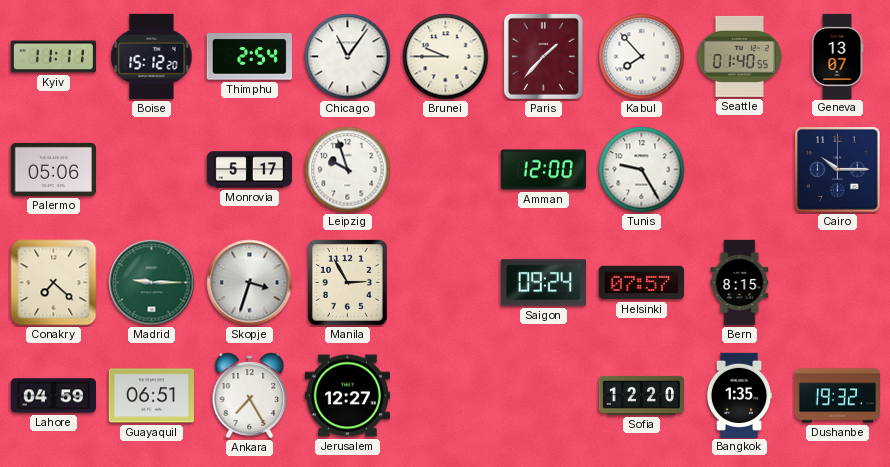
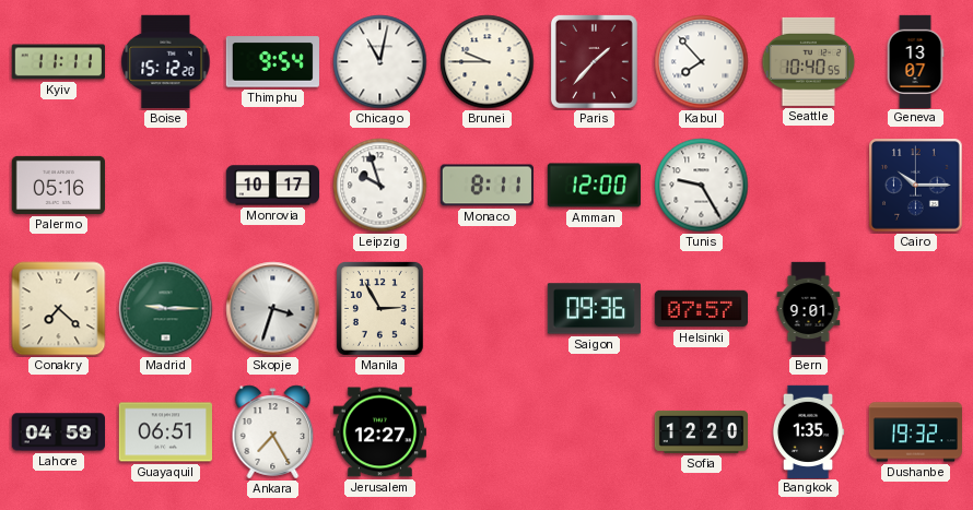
Thimphu: 2:54 -> 9:54 (272, 62)
Chicago: 11:06 -> 11:02 (380, 62)
Seattle: 01:40 -> 10:40 (809, 61)
Palermo: 05:06 -> 05:16 (58, 185)
Monrovia: 5:17 -> 10:17 (272, 186)
Monaco: none -> 8:11 (486, 186)
Saigon: 09:24 -> 09:36 (594, 309)
Bern: 8:15 -> 9:01 (809, 309)
